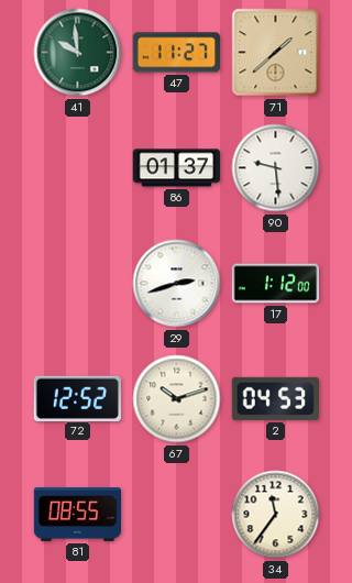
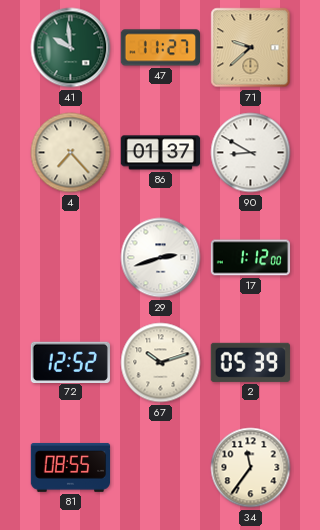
71: 1:38 -> 9:38 (251, 48)
4: none -> 7:23 (71, 153)
90: 9:29 -> 8:50 (251, 153)
2: 04:53 -> 05:39 (250, 362)
